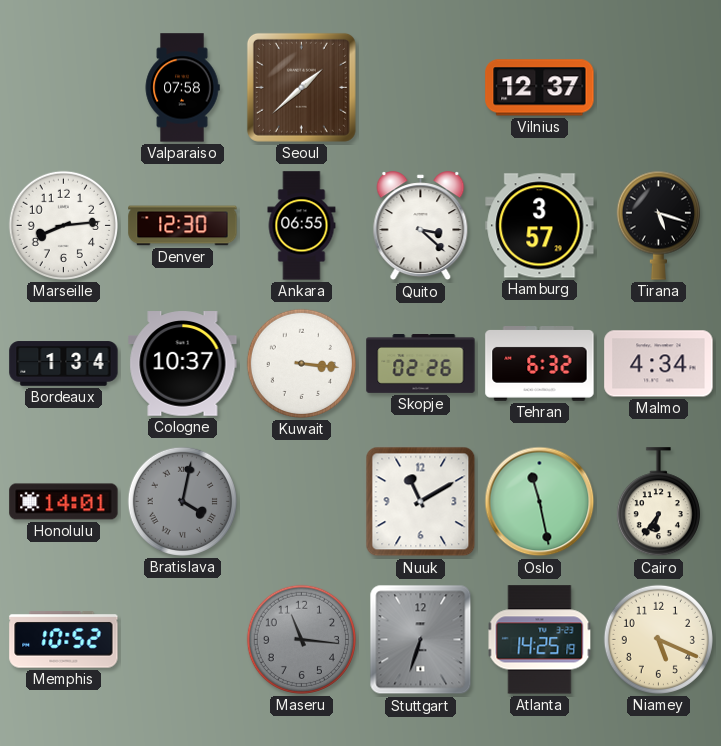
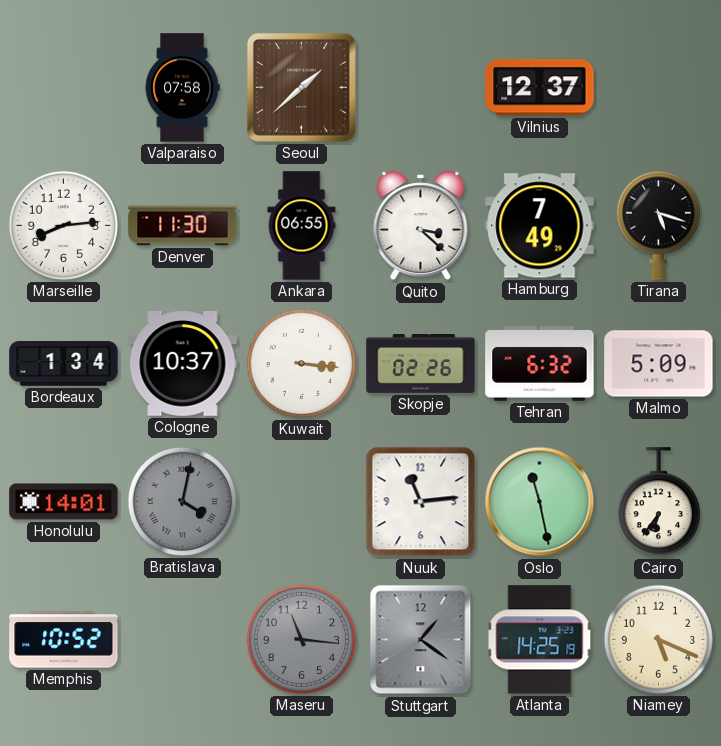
Denver: 12:30 -> 11:30 (183, 226)
Hamburg: 3:57 -> 7:49 (540, 226)
Malmo: 4:34 -> 5:09 (659, 364)
Nuuk: 11:10 -> 11:14 (421, 502)
Stuttgart: 6:33 -> 1:21 (421, 640)
